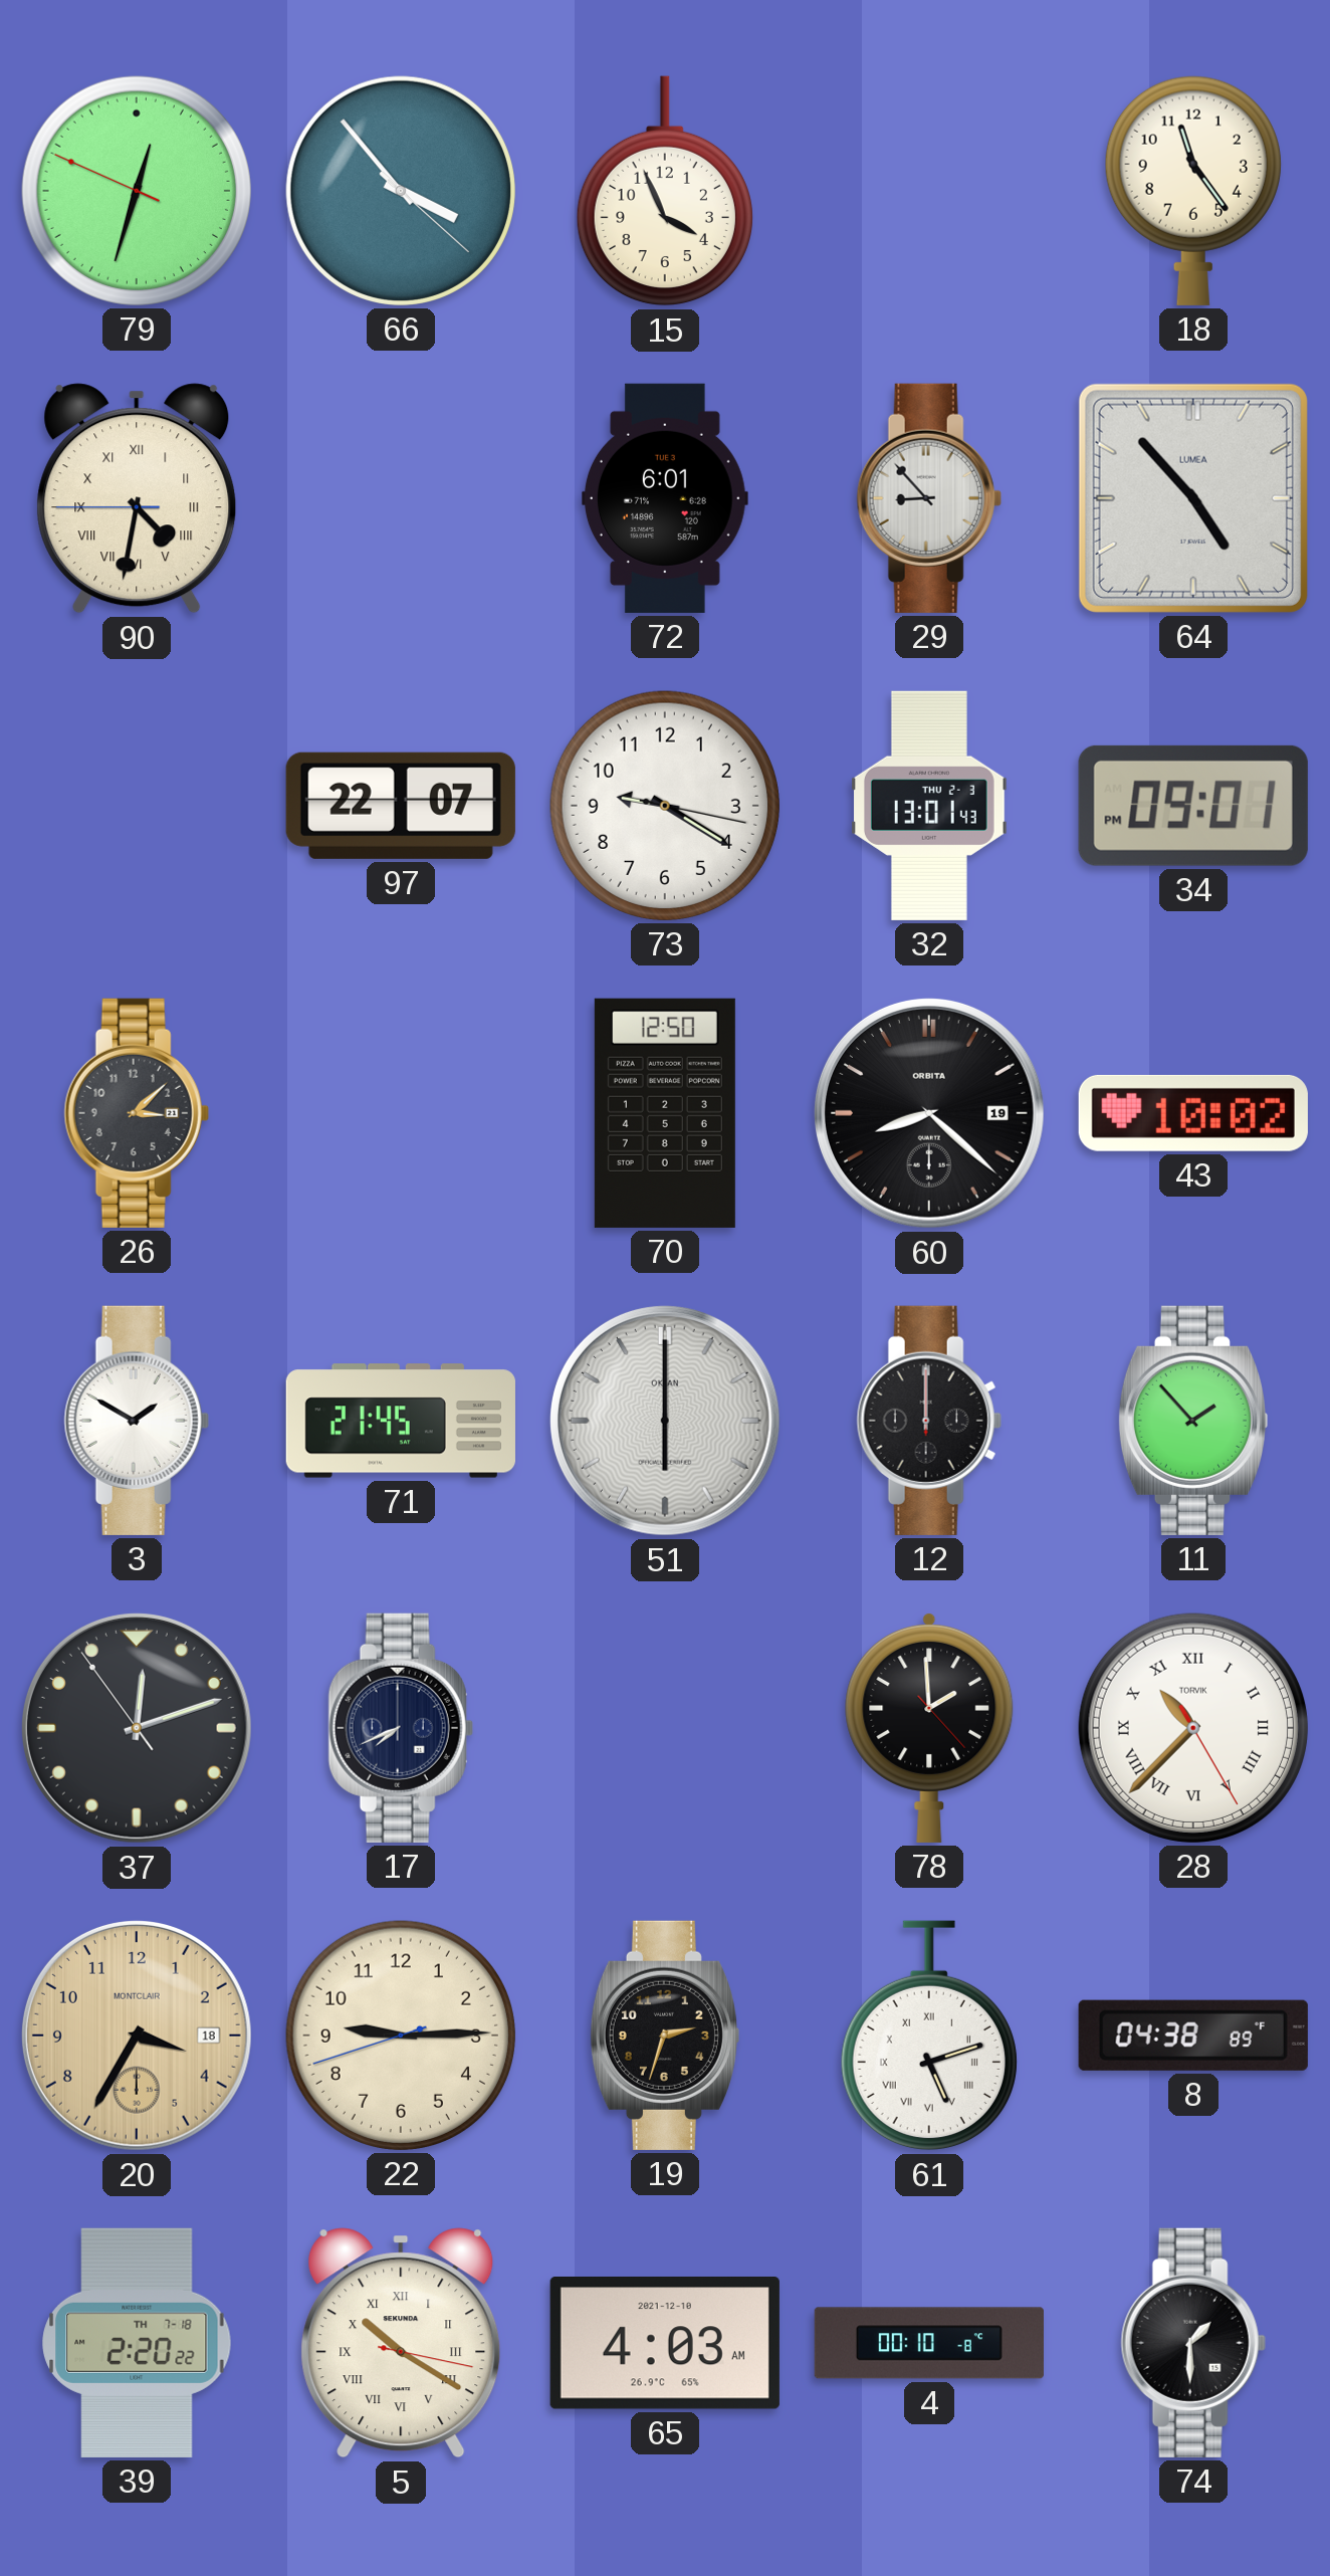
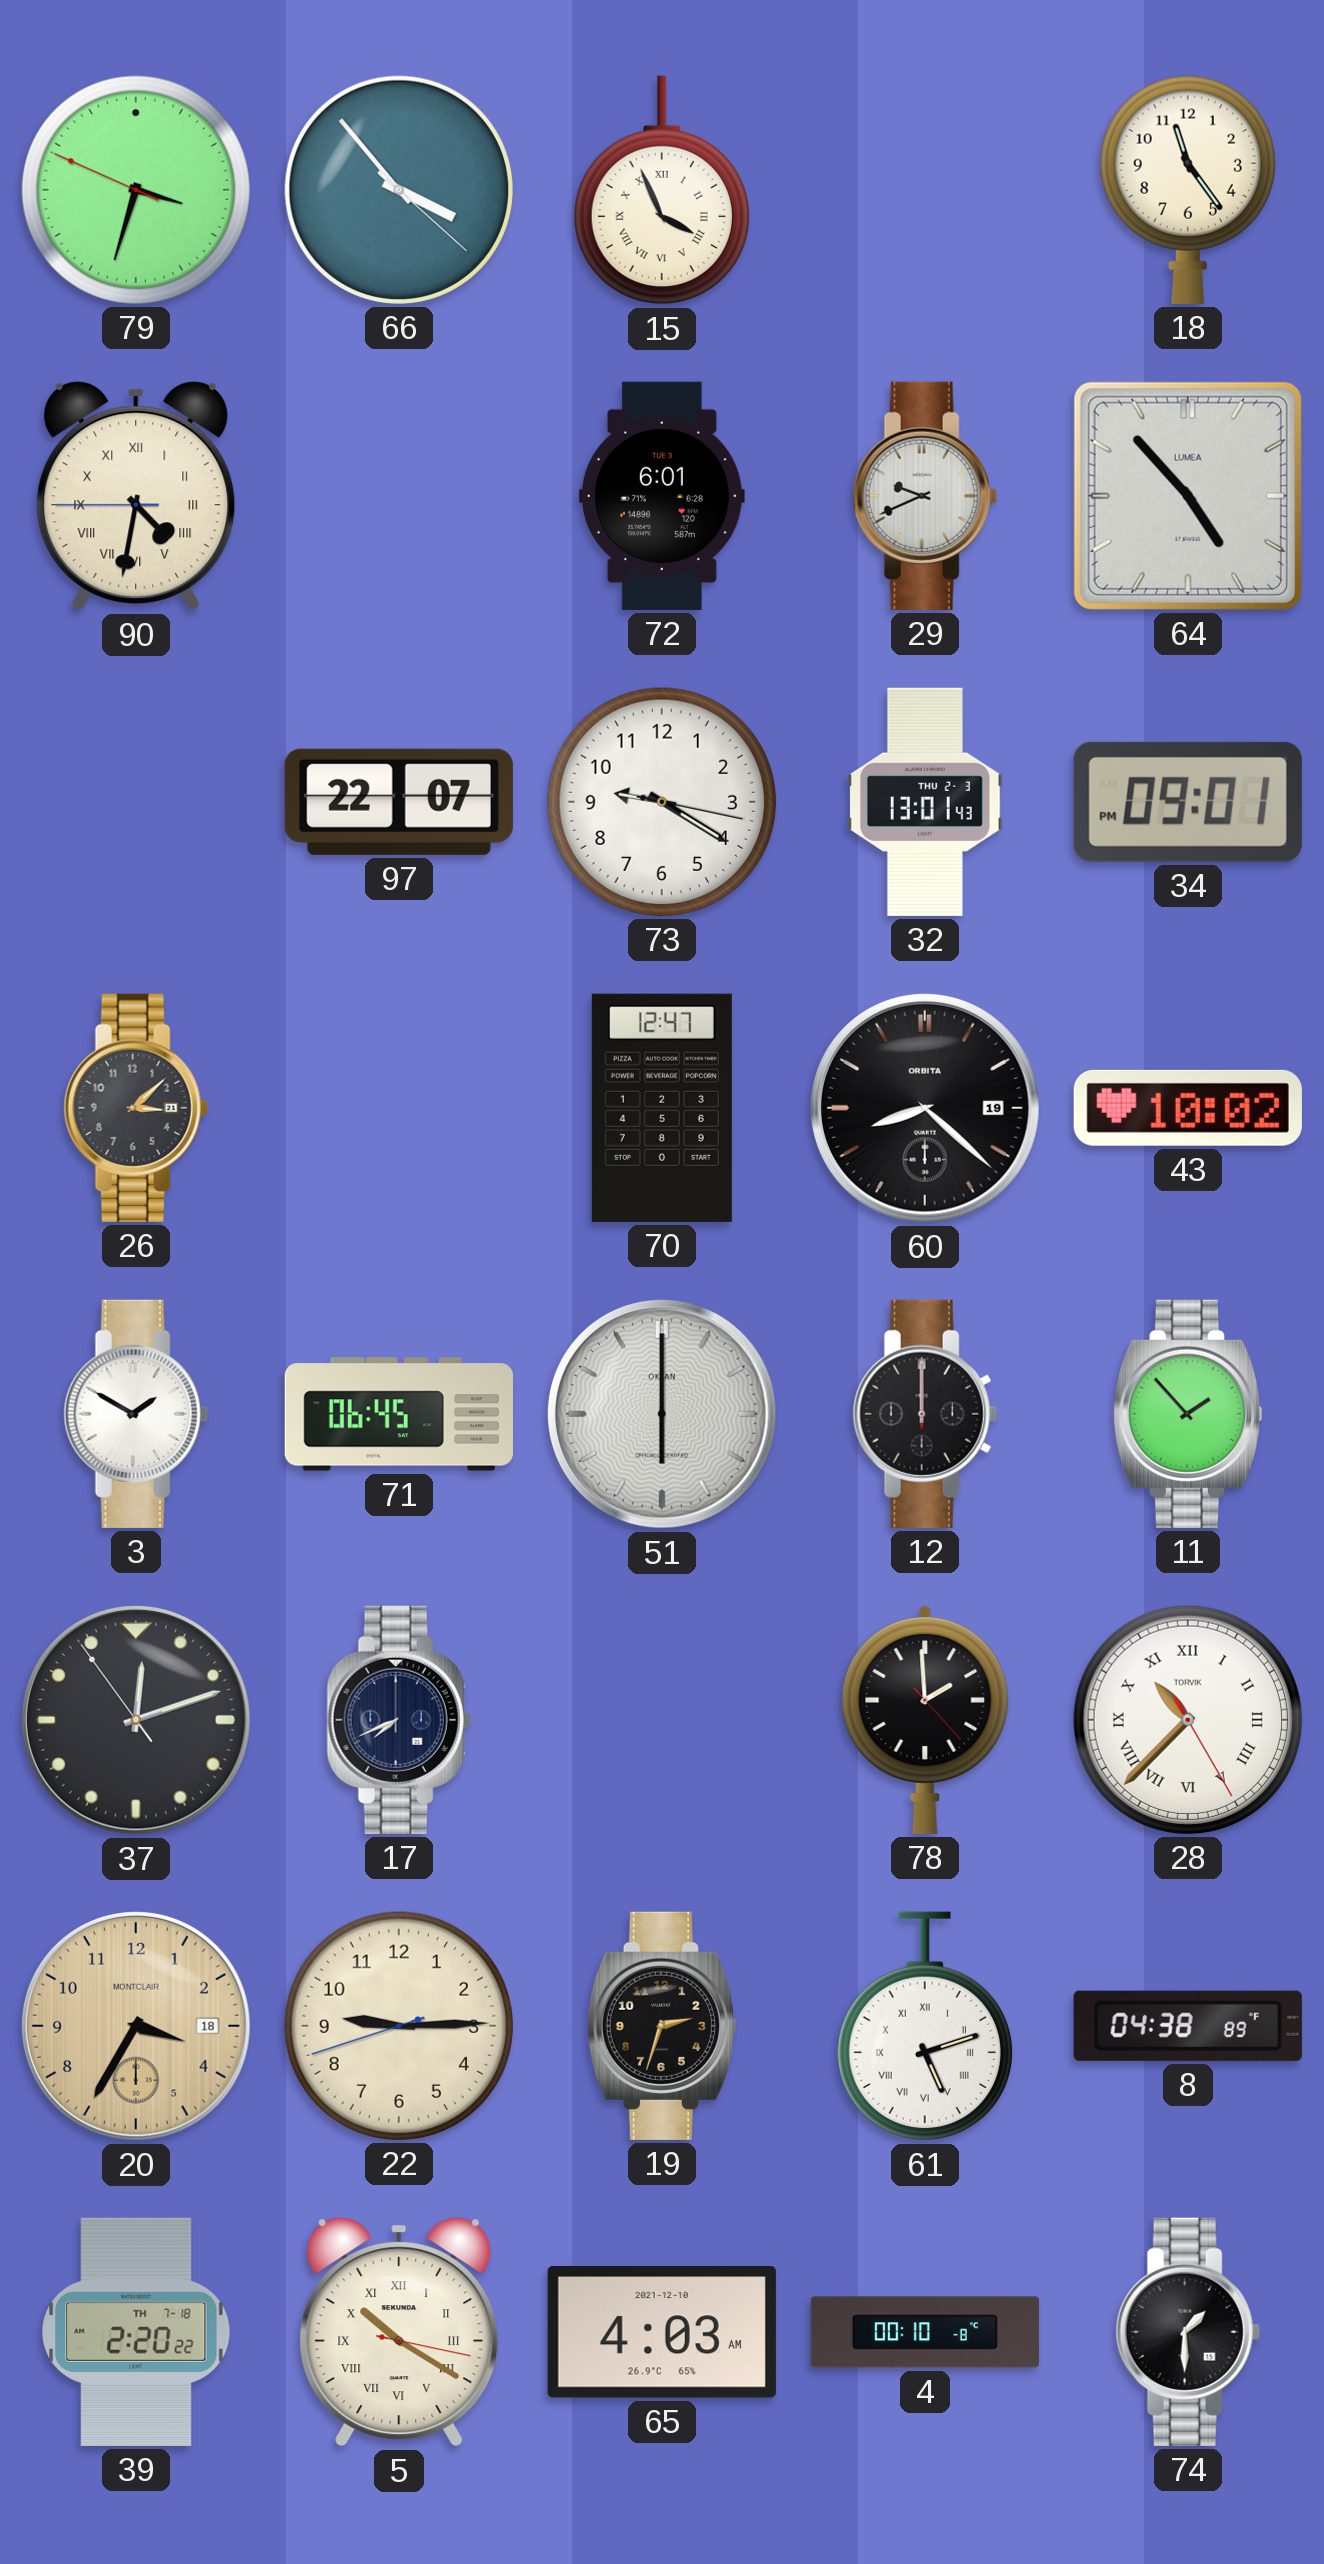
79: 12:32 -> 3:32 (136, 190)
15 numerals: Arabic -> Roman (662, 190)
29: 8:53 -> 9:41 (925, 496)
70: 12:50 -> 12:47 (662, 1108)
71: 21:45 -> 06:45 (399, 1414)
